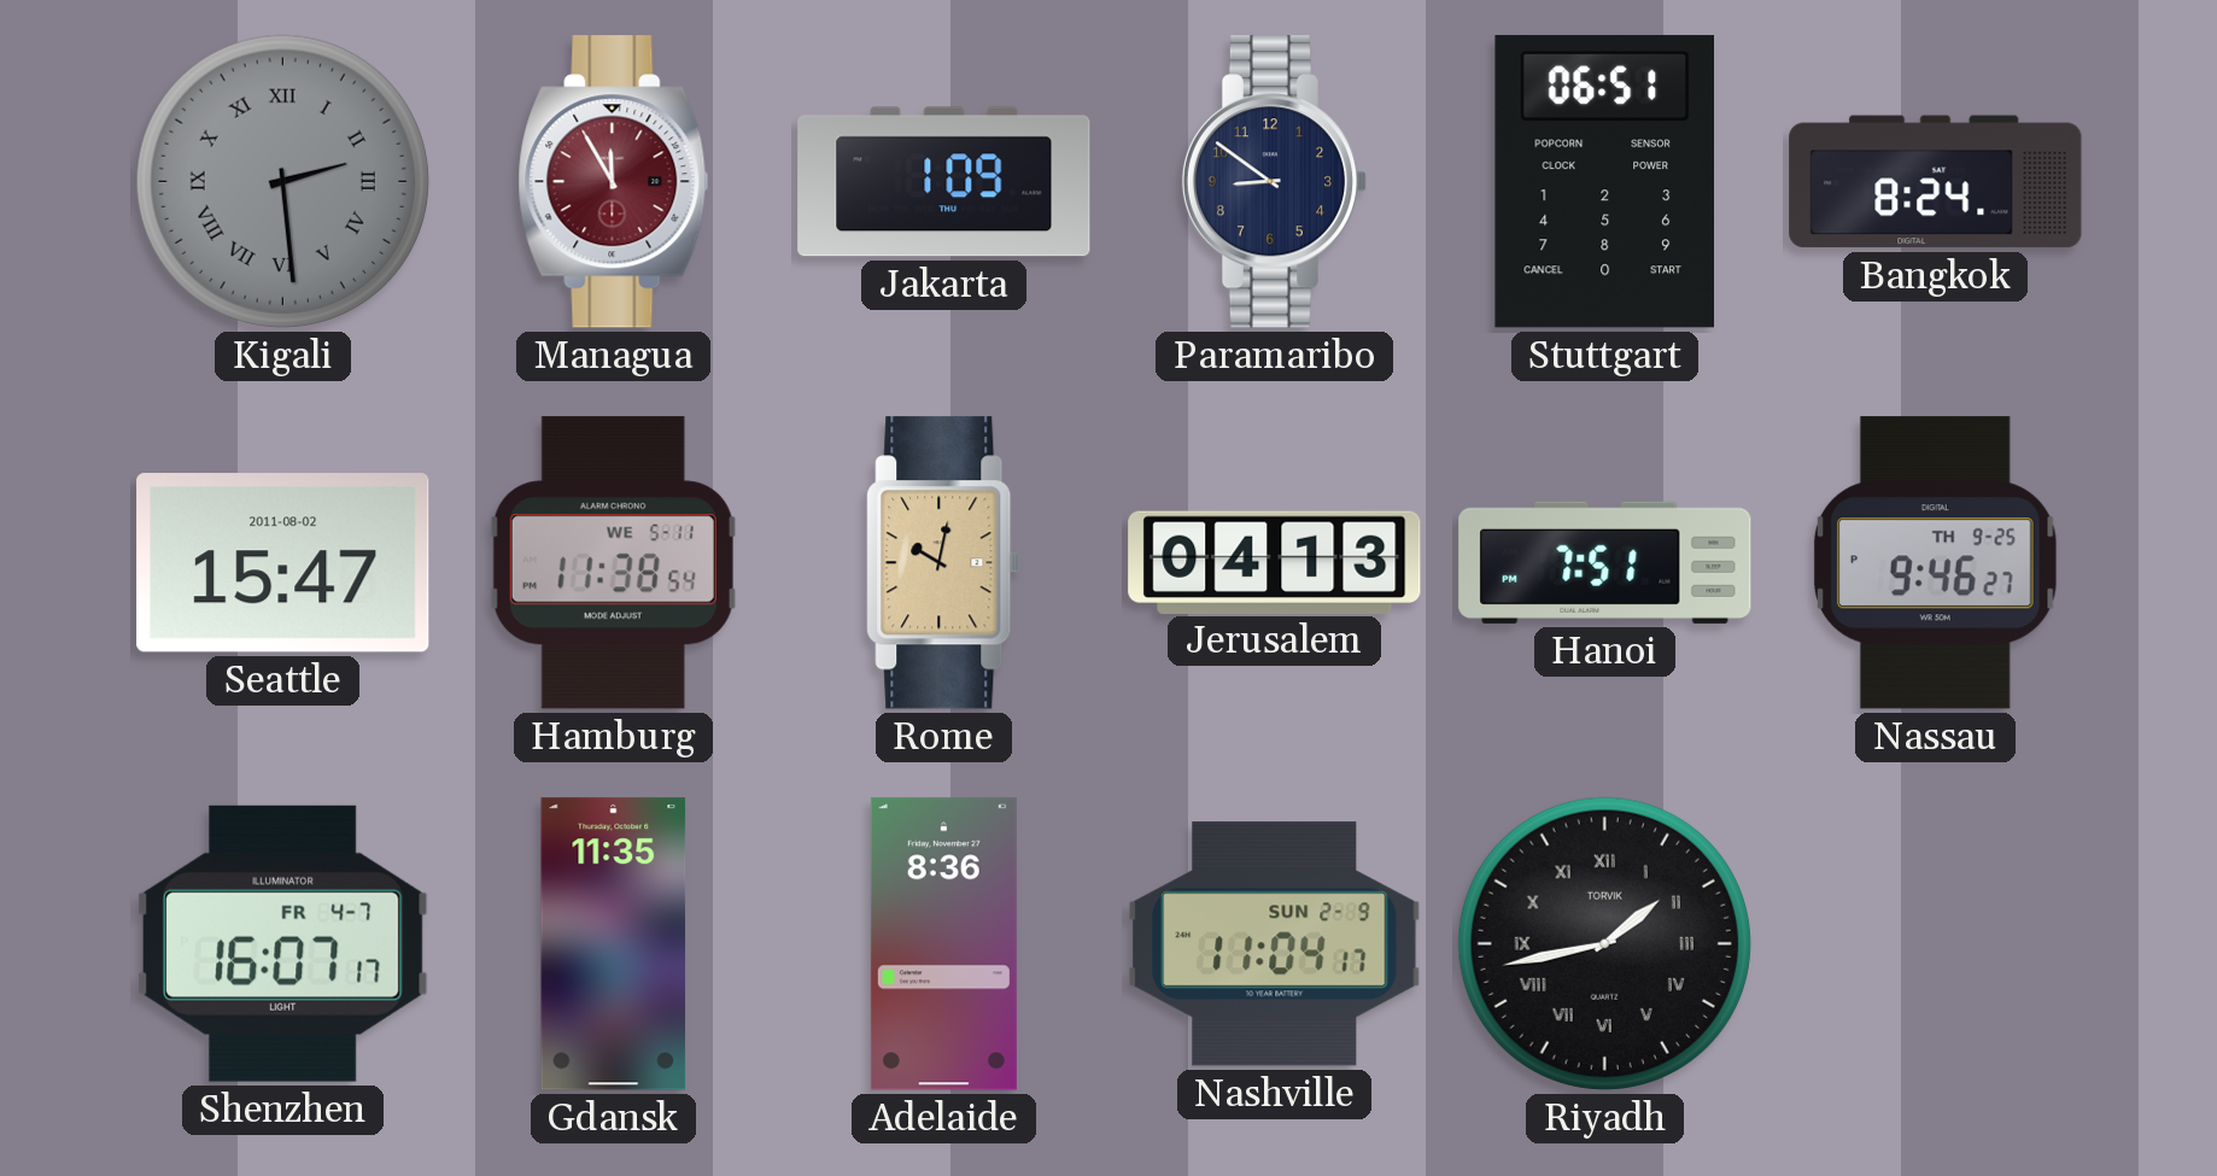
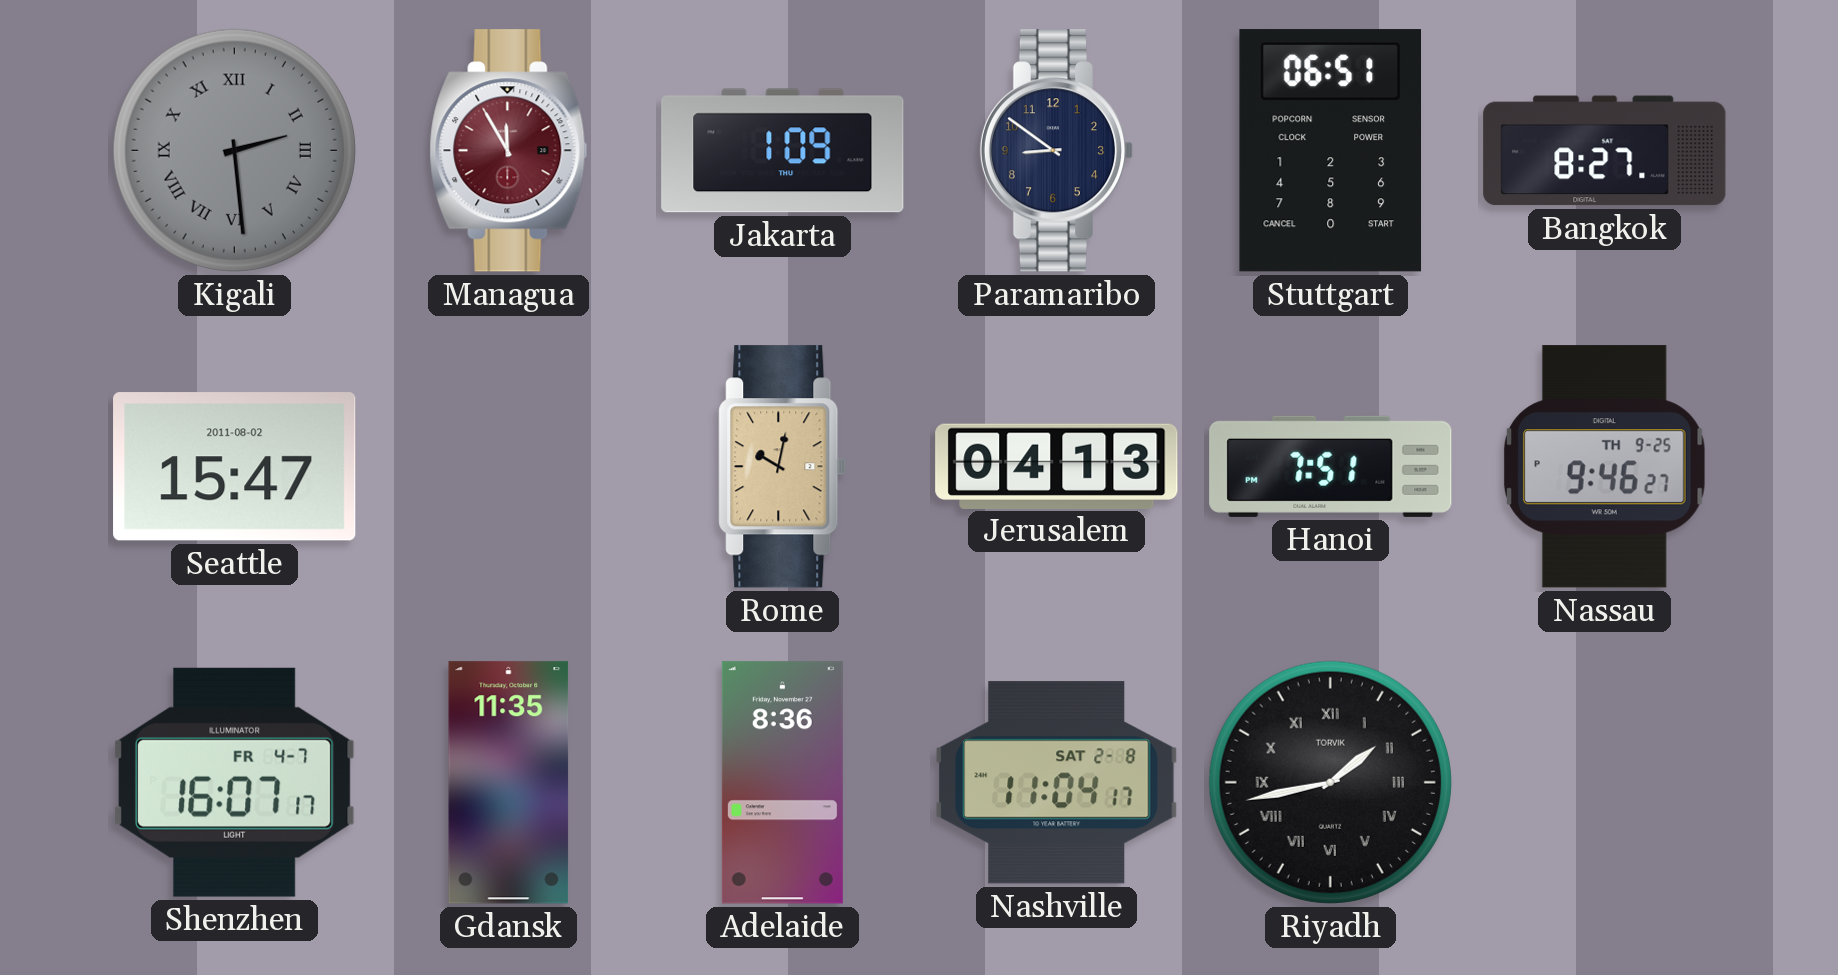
Bangkok: 8:24 -> 8:27 (1605, 151)
Hamburg: 11:38 -> none (613, 563)
Nashville date: SUN 2-9 -> SAT 2-8 (1057, 783)
